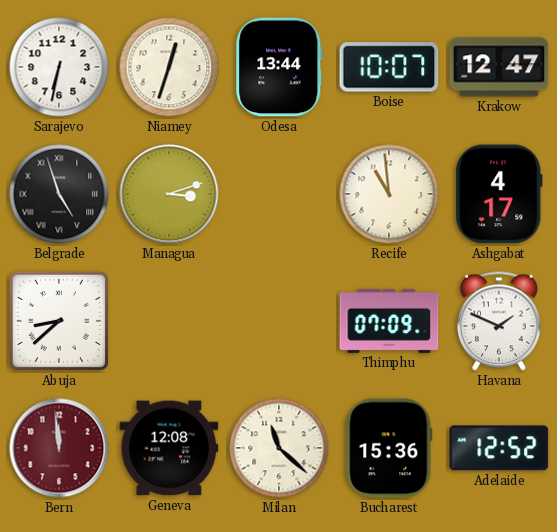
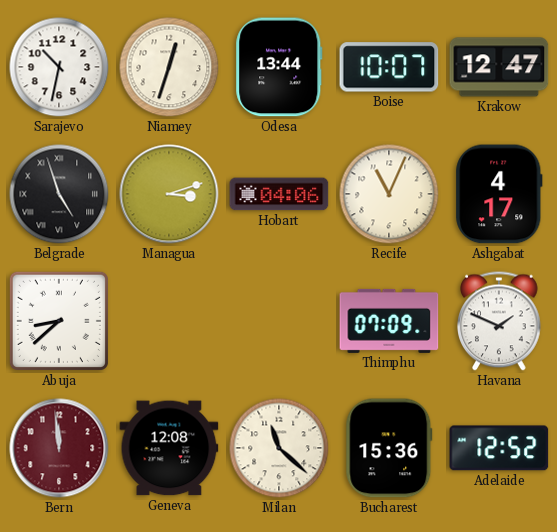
Sarajevo: 6:32 -> 10:32 (59, 67)
Hobart: none -> 04:06 (279, 194)
Recife: 10:59 -> 11:04 (389, 194)
